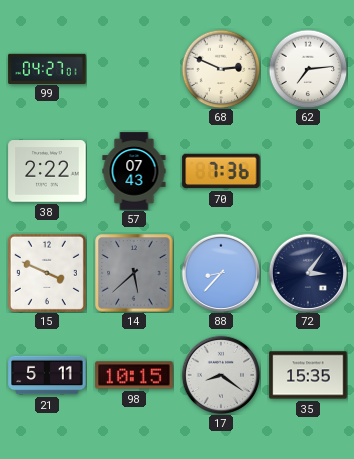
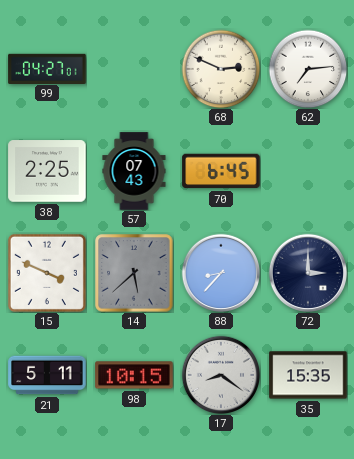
38: 2:22 -> 2:25 (47, 171)
70: 7:36 -> 6:45 (221, 171)
72: 3:06 -> 3:00 (307, 272)
